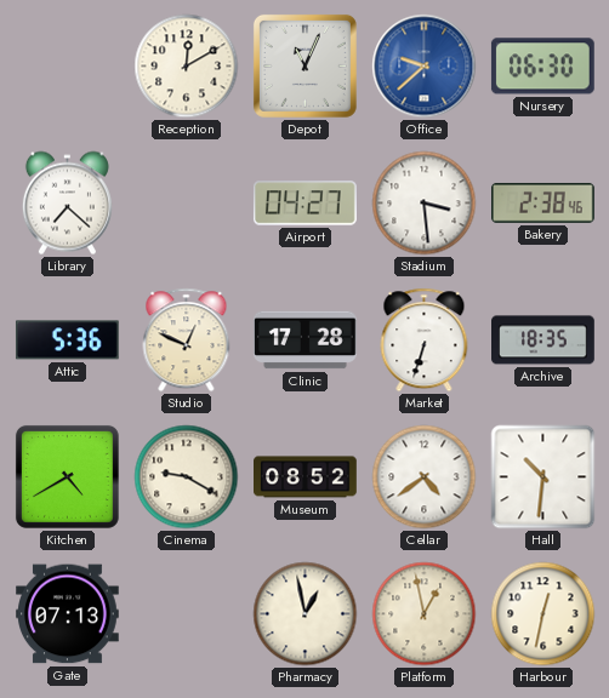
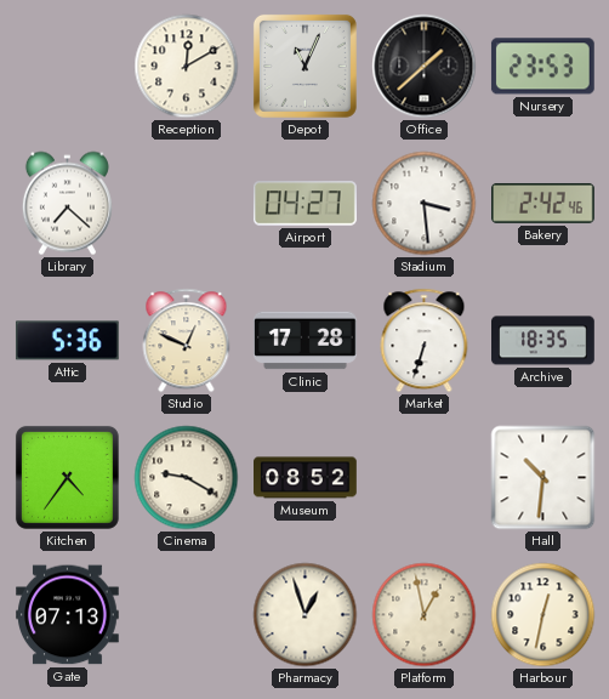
Office: 9:38 -> 1:38 (425, 67)
Office dial: blue -> black (425, 67)
Nursery: 06:30 -> 23:53 (542, 67)
Bakery: 2:38 -> 2:42 (543, 203)
Kitchen: 4:40 -> 4:36 (67, 477)
Cellar: 4:39 -> none (425, 477)
Pharmacy: 12:58 -> 12:57 (306, 615)
